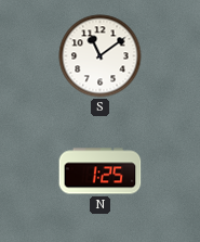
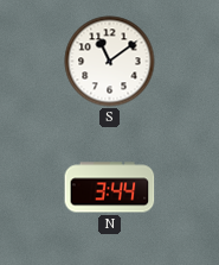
N: 1:25 -> 3:44 (110, 188)
